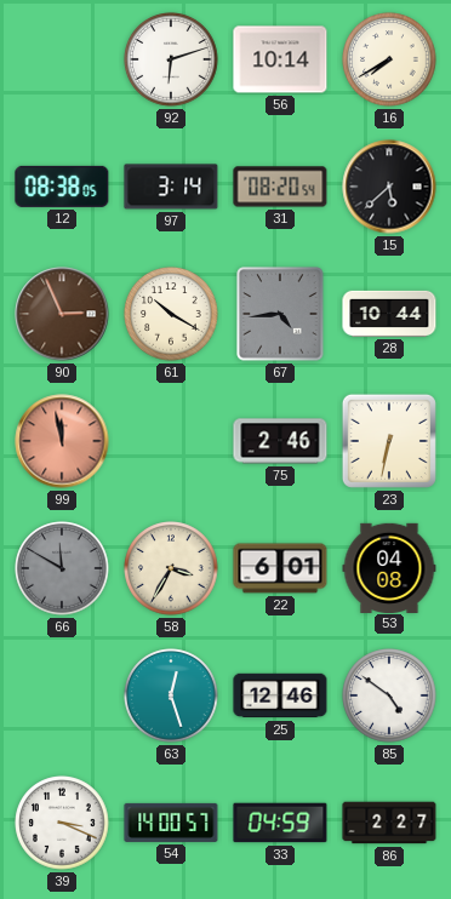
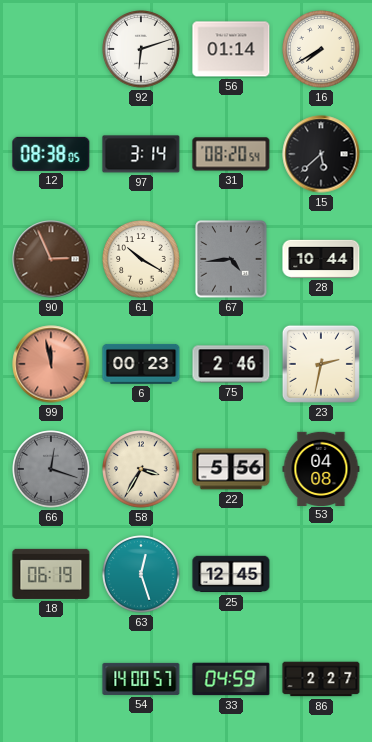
56: 10:14 -> 01:14 (231, 49)
6: none -> 00:23 (141, 364)
23: 6:32 -> 2:32 (321, 364)
66: 11:50 -> 12:18 (51, 469)
22: 6:01 -> 5:56 (231, 469)
18: none -> 06:19 (51, 574)
25: 12:46 -> 12:45 (231, 574)
85: 4:51 -> none (389, 695)
39: 3:19 -> none (62, 823)
